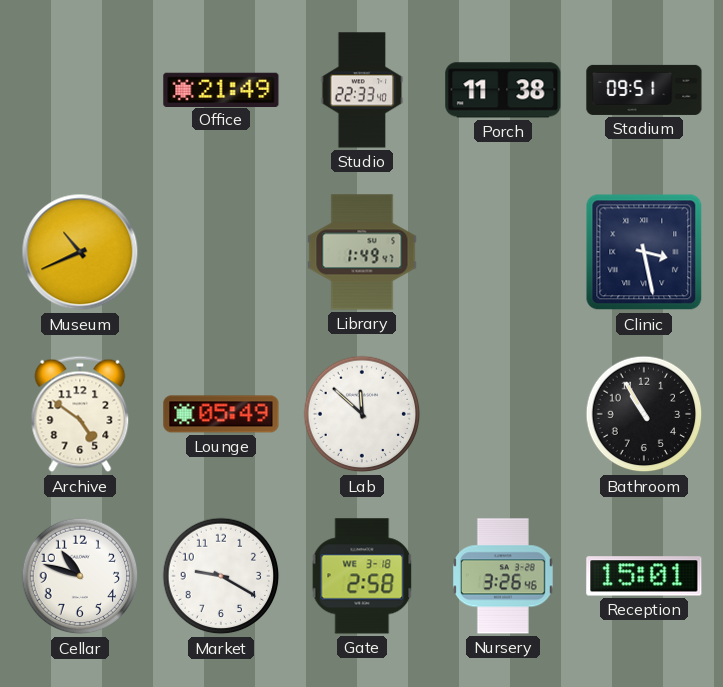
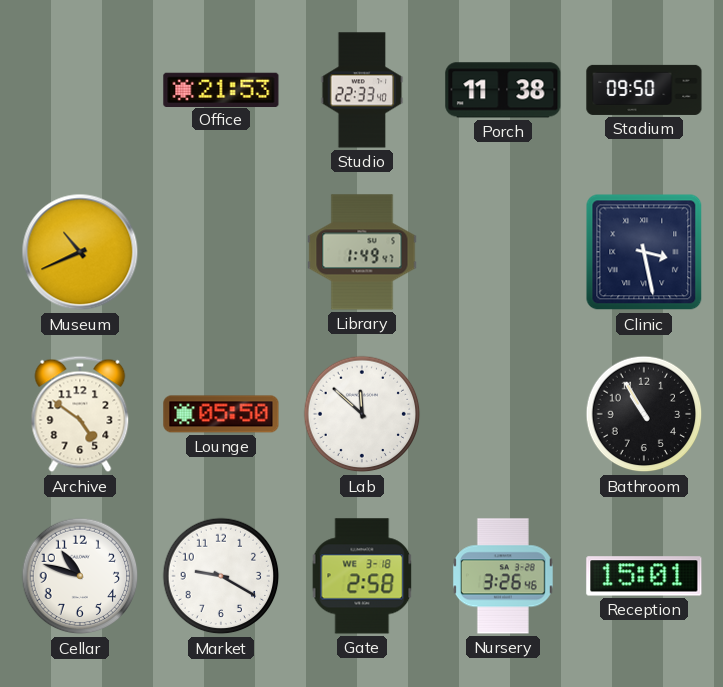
Office: 21:49 -> 21:53 (221, 89)
Stadium: 09:51 -> 09:50 (644, 90)
Lounge: 05:49 -> 05:50 (221, 414)
